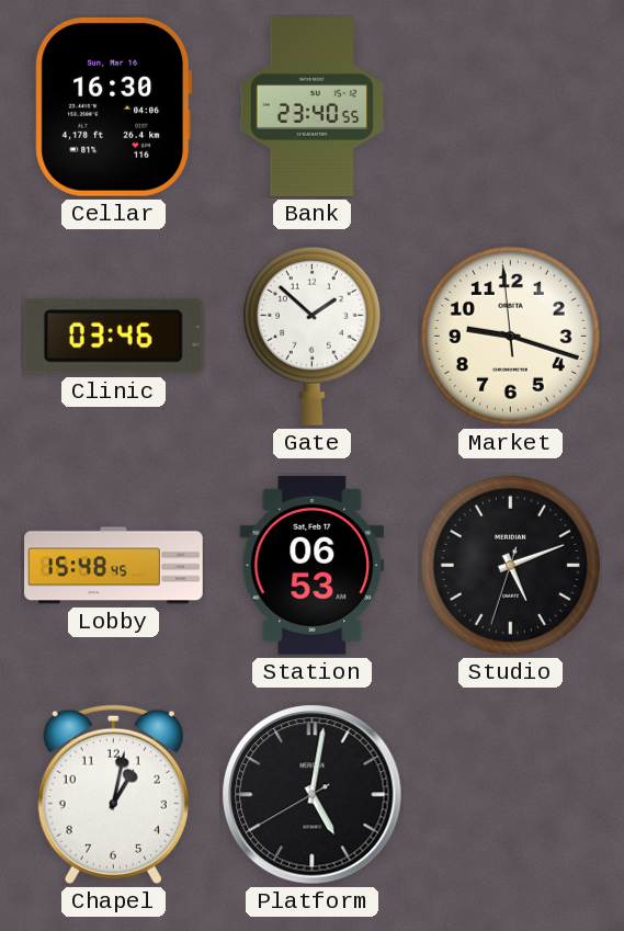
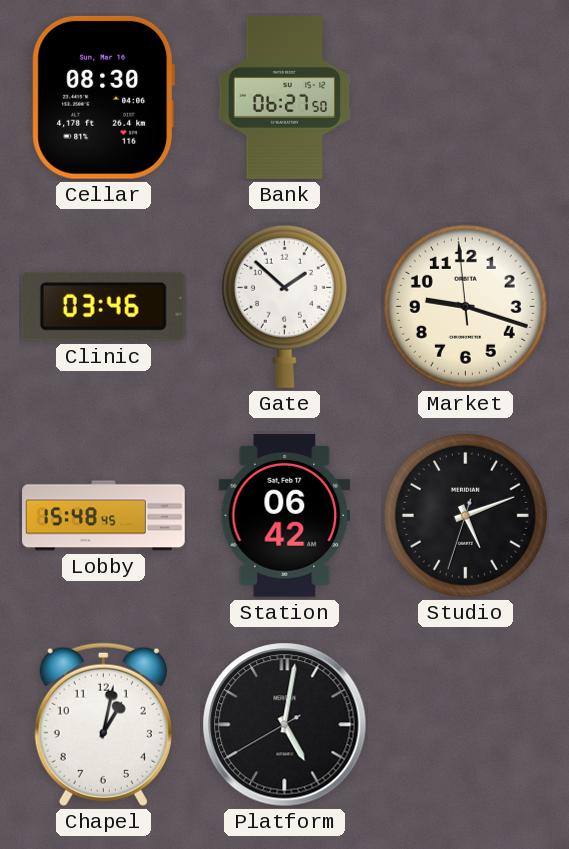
Cellar: 16:30 -> 08:30 (104, 97)
Bank: 23:40 -> 06:27 (284, 98)
Station: 06:53 -> 06:42 (285, 515)
